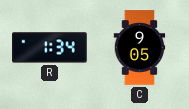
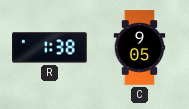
R: 1:34 -> 1:38 (50, 48)
